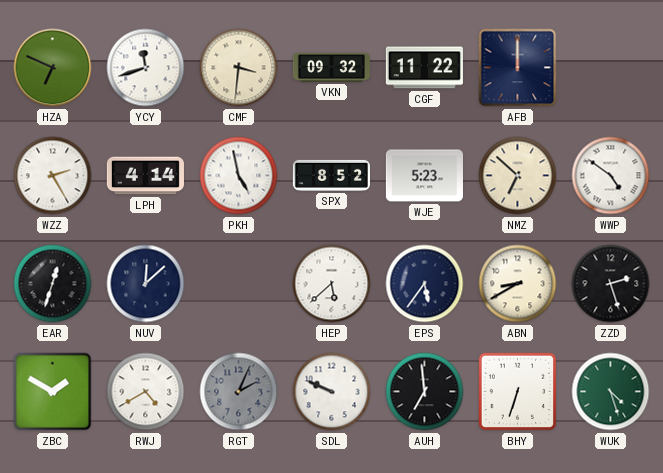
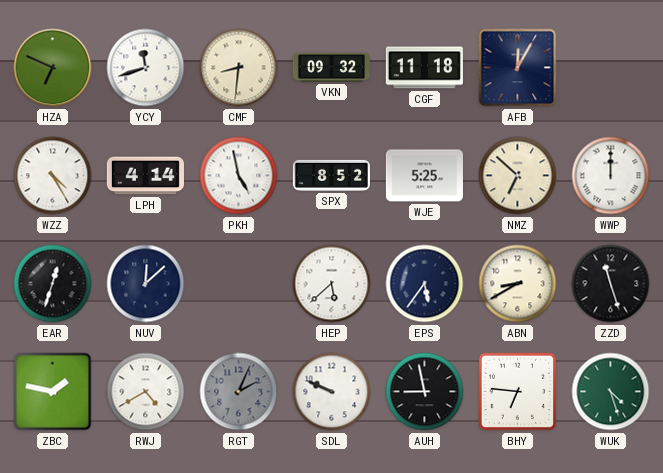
CMF: 3:31 -> 8:31 (239, 68)
CGF: 11:22 -> 11:18 (424, 68)
AFB: 12:00 -> 12:05 (518, 68)
WZZ: 2:25 -> 4:25 (53, 176)
WJE: 5:23 -> 5:25 (424, 176)
WWP: 4:51 -> 12:00 (611, 176)
ZZD: 2:27 -> 11:27 (611, 284)
ZBC: 1:50 -> 1:47 (53, 392)
AUH: 6:59 -> 8:58 (425, 392)
BHY: 6:33 -> 6:46 (518, 392)
